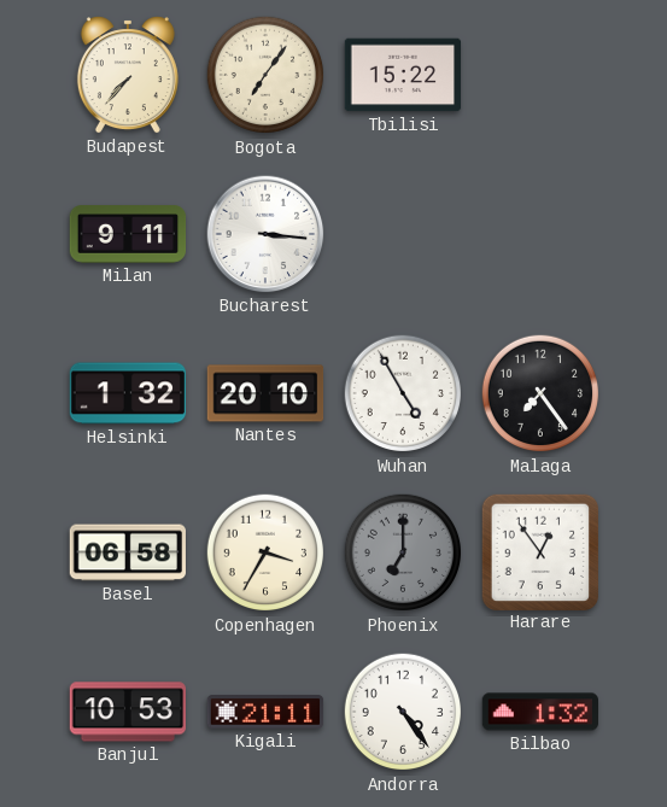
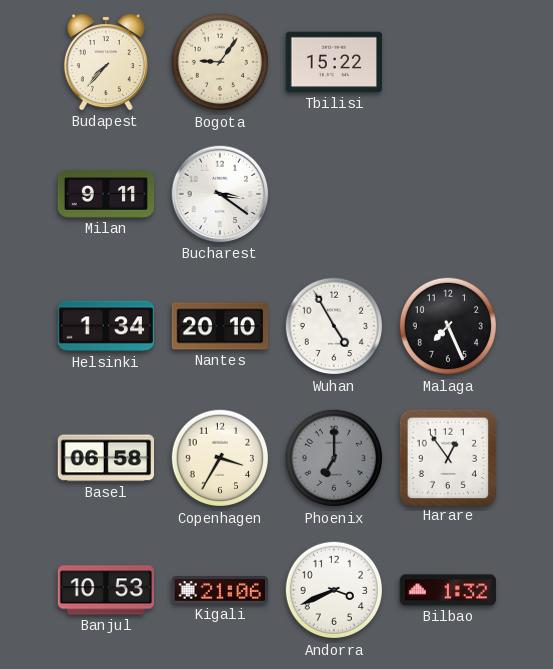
Bogota: 7:06 -> 9:06 (219, 62)
Bucharest: 3:16 -> 3:21 (220, 194)
Helsinki: 1:32 -> 1:34 (106, 326)
Malaga: 7:24 -> 7:26 (447, 326)
Kigali: 21:11 -> 21:06 (220, 590)
Andorra: 4:24 -> 3:41 (333, 590)
